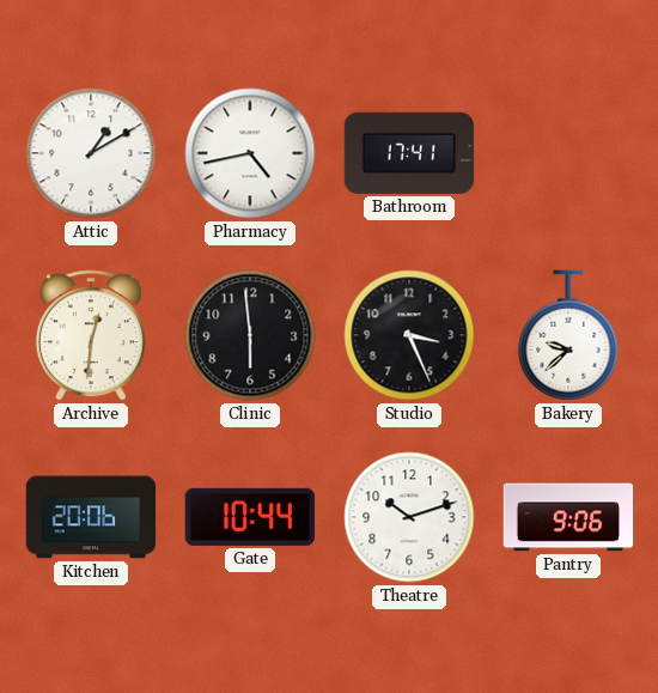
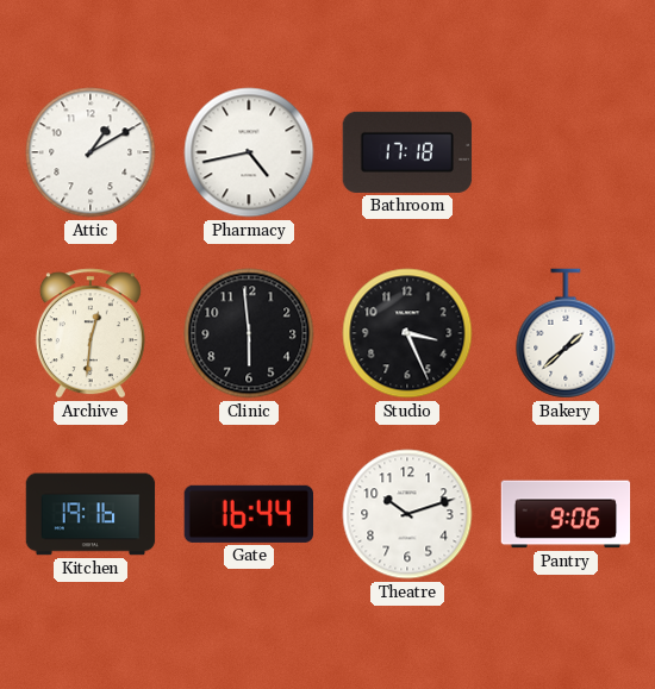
Bathroom: 17:41 -> 17:18 (407, 152)
Bakery: 9:38 -> 1:38 (566, 333)
Kitchen: 20:06 -> 19:16 (91, 514)
Gate: 10:44 -> 16:44 (248, 514)
